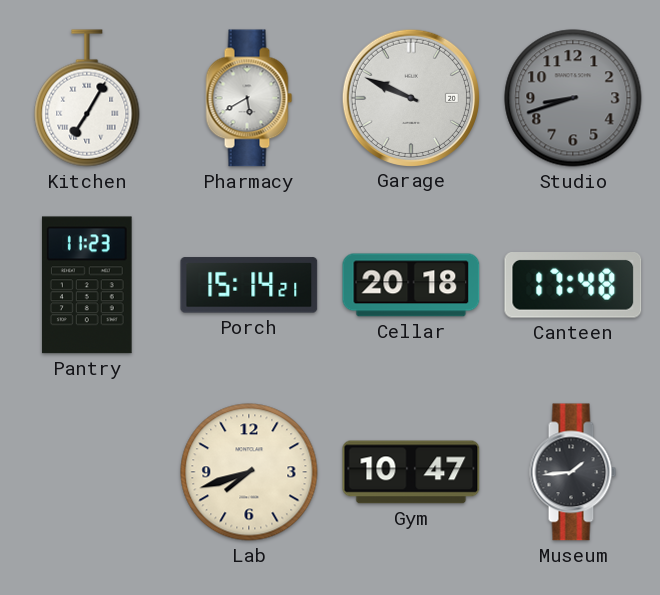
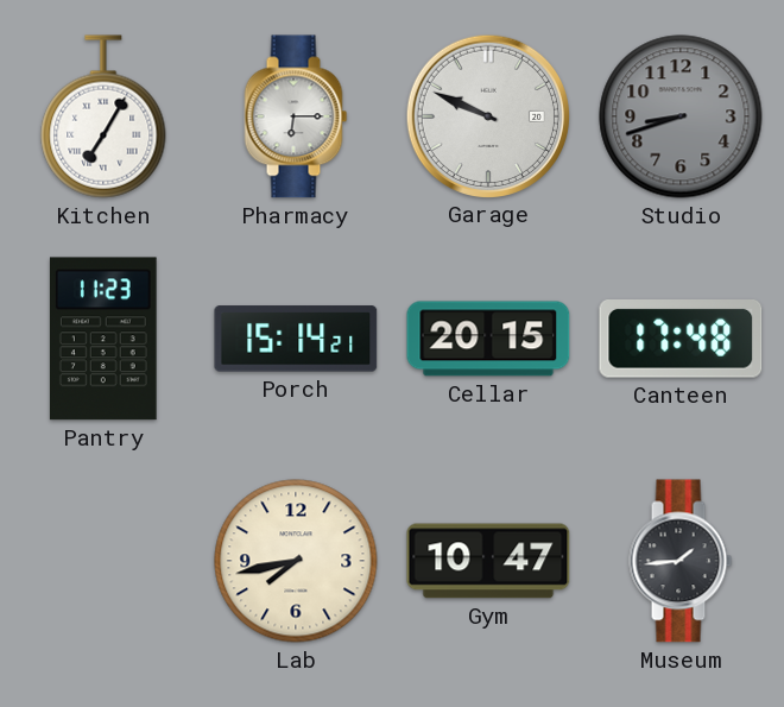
Pharmacy: 5:40 -> 6:15 (296, 116)
Cellar: 20:18 -> 20:15 (488, 339)
Lab: 7:42 -> 7:43 (296, 561)
